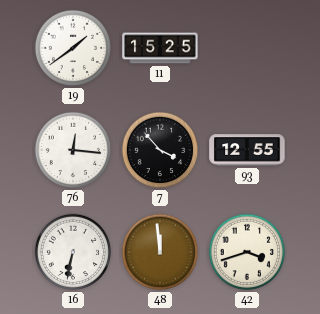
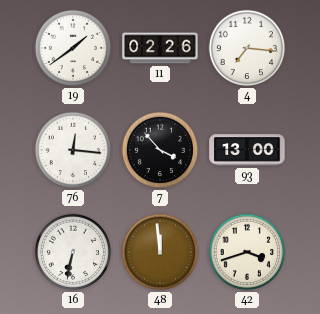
11: 15:25 -> 02:26 (160, 48)
4: none -> 7:16 (247, 48)
93: 12:55 -> 13:00 (247, 150)
